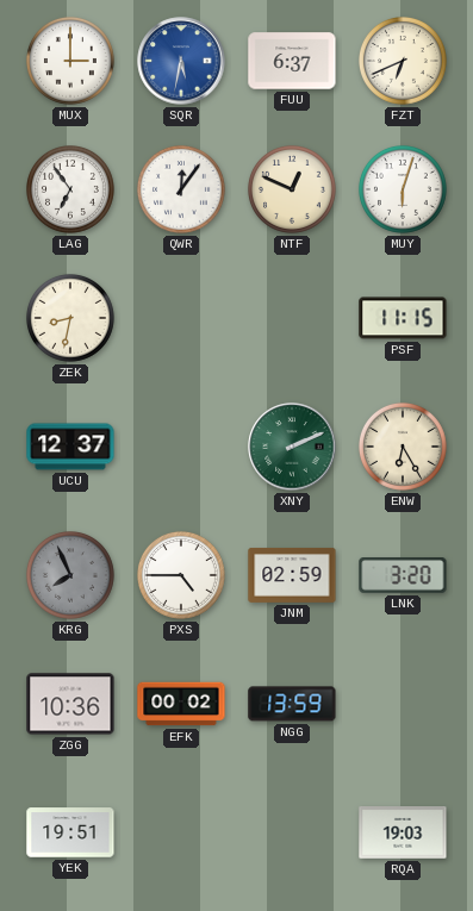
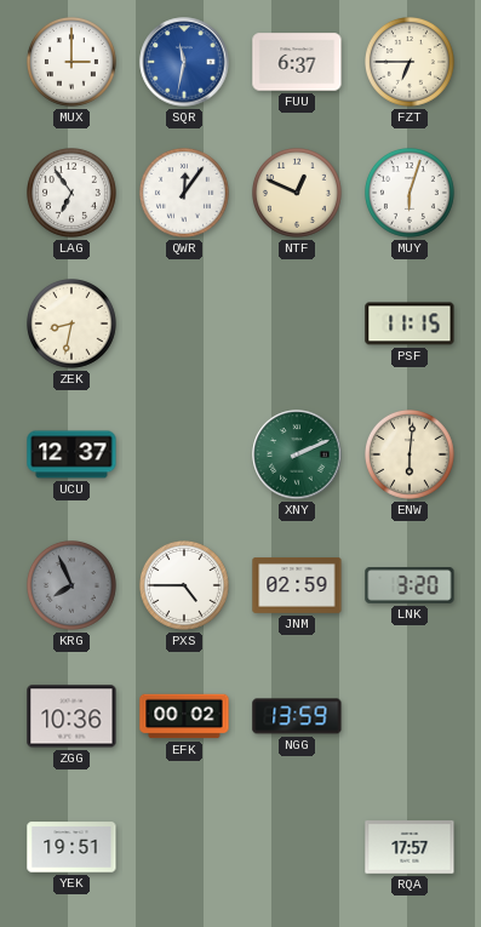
SQR: 5:32 -> 11:32 (184, 62)
FZT: 6:41 -> 6:45 (411, 63)
ENW: 6:25 -> 6:01 (411, 456)
RQA: 19:03 -> 17:57 (410, 848)
